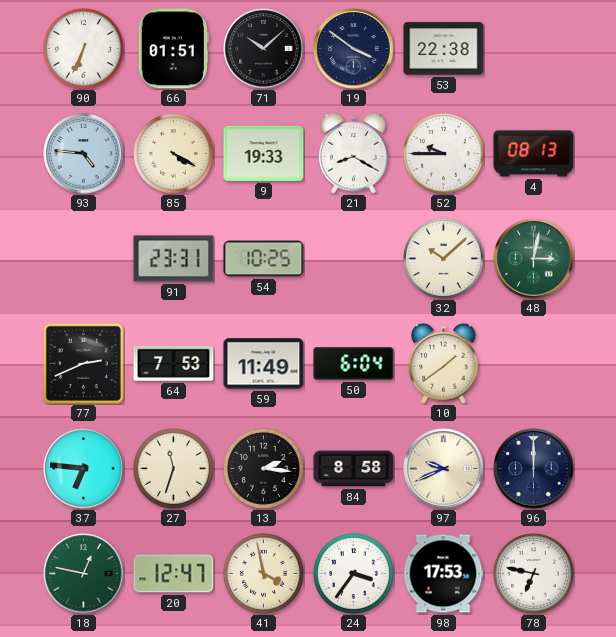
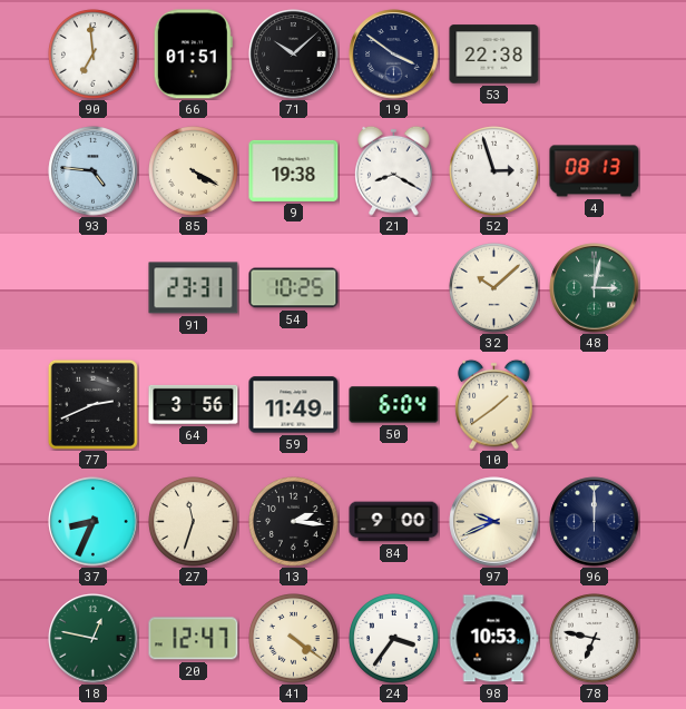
90: 6:34 -> 6:59 (94, 55)
9: 19:33 -> 19:38 (294, 170)
52: 9:45 -> 2:57 (494, 171)
64: 7:53 -> 3:56 (194, 404)
37: 6:46 -> 8:34 (94, 522)
84: 8:58 -> 9:00 (394, 522)
41: 3:58 -> 4:21 (294, 639)
98: 17:53 -> 10:53 (493, 639)
